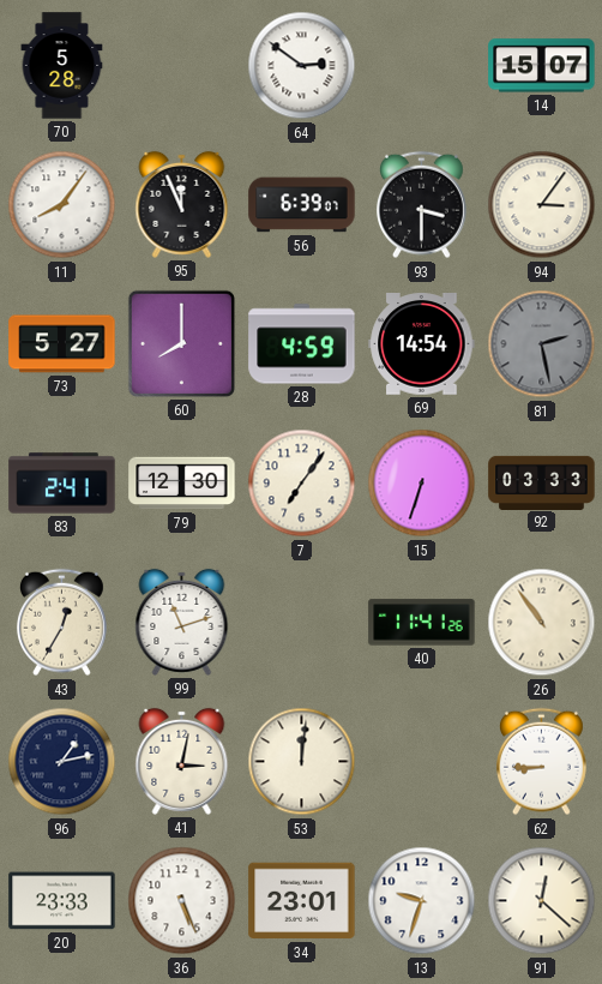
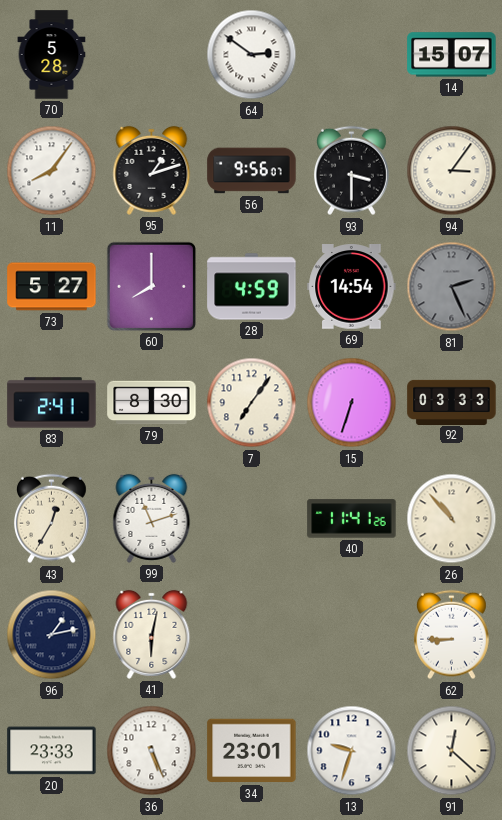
95: 11:56 -> 1:12 (152, 170)
56: 6:39 -> 9:56 (252, 171)
81: 2:28 -> 2:26 (452, 287)
79: 12:30 -> 8:30 (152, 403)
26: 10:54 -> 10:53 (452, 519)
41: 3:02 -> 6:02 (152, 634)
53: 12:01 -> none (302, 762)
